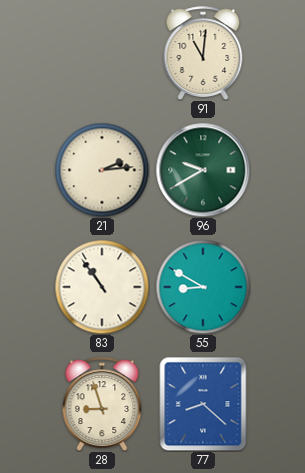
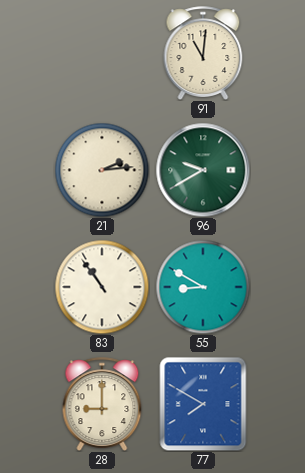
28: 8:57 -> 9:00 (102, 404)
77: 8:22 -> 7:50 (203, 404)
